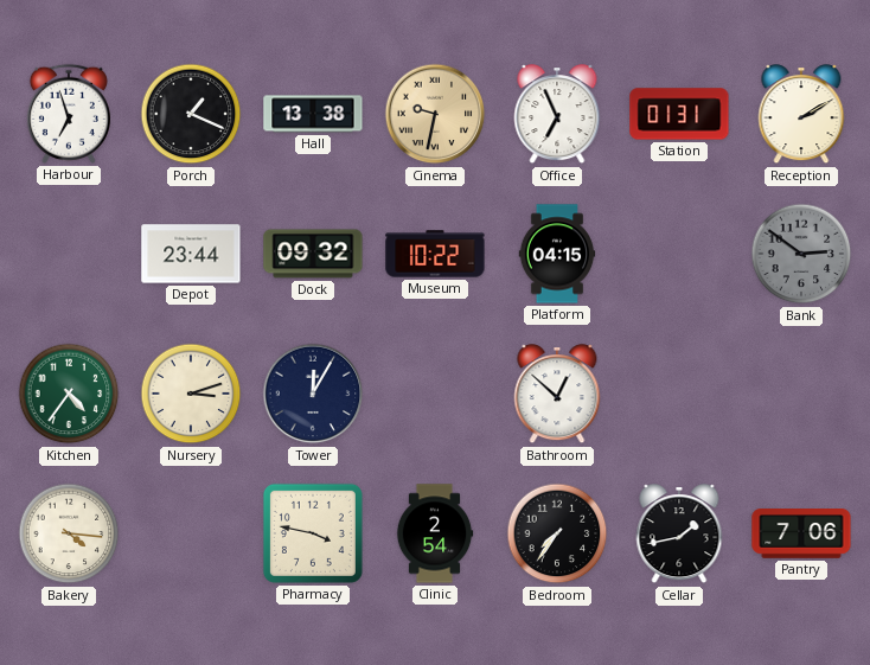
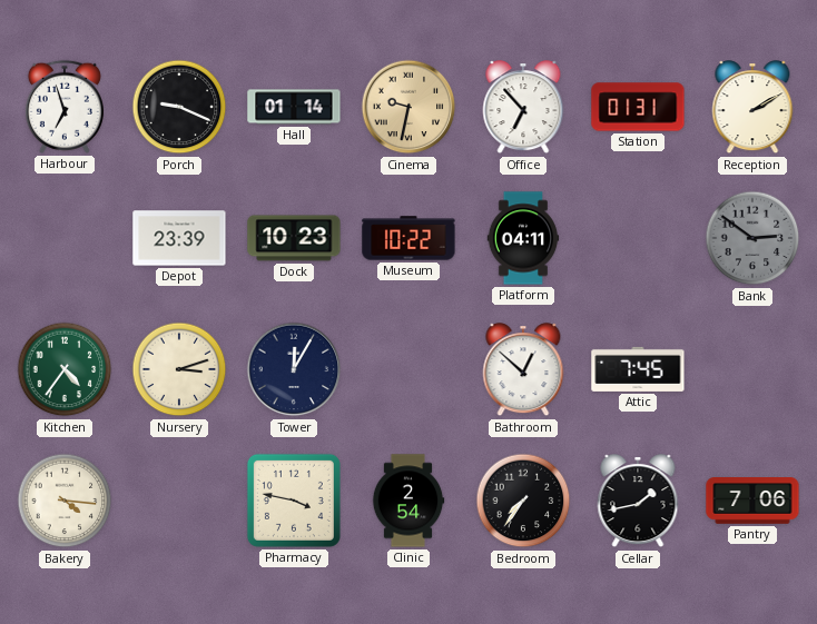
Porch: 1:19 -> 9:19 (179, 107)
Hall: 13:38 -> 01:14 (294, 107)
Office: 6:56 -> 6:53 (523, 108)
Depot: 23:44 -> 23:39 (179, 238)
Dock: 09:32 -> 10:23 (294, 238)
Platform: 04:15 -> 04:11 (523, 238)
Attic: none -> 7:45 (638, 369)
